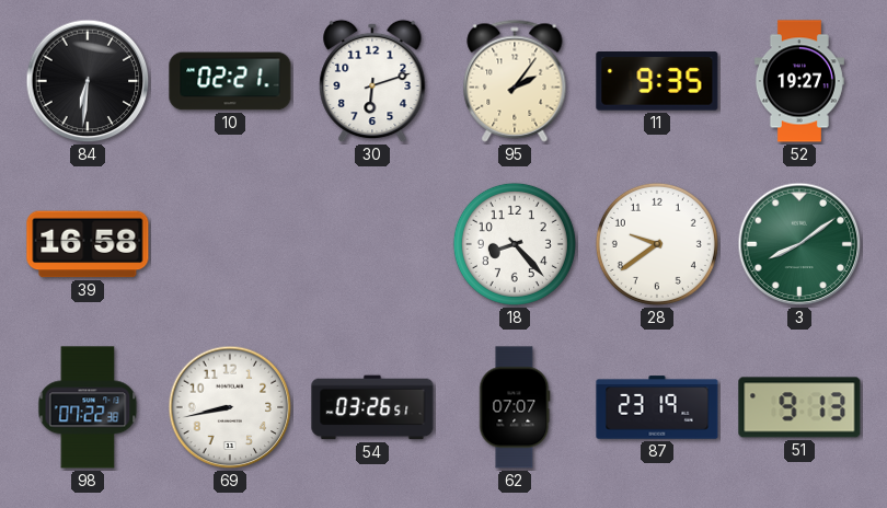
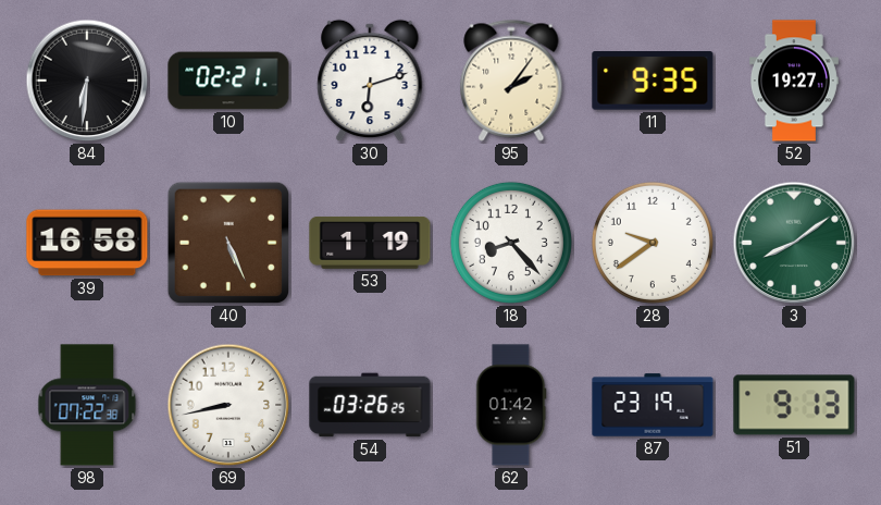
40: none -> 5:26 (228, 243)
53: none -> 1:19 (370, 243)
54: 03:26:51 -> 03:26:25 (370, 405)
62: 07:07 -> 01:42 (511, 405)
